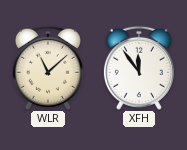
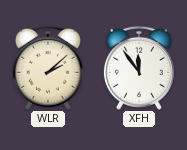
WLR: 11:08 -> 2:08 (48, 68)
